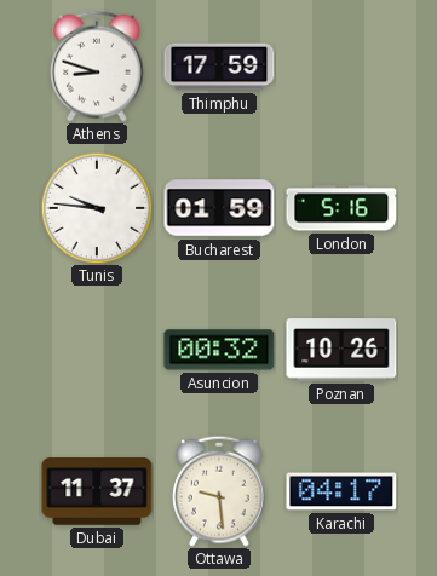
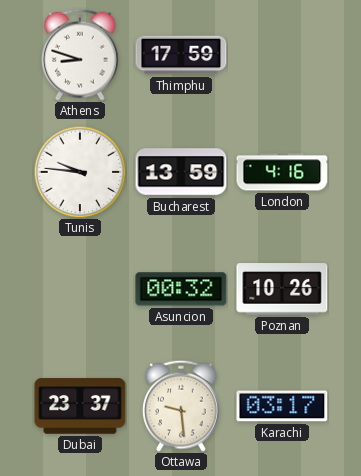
Bucharest: 01:59 -> 13:59 (181, 172)
London: 5:16 -> 4:16 (282, 172)
Dubai: 11:37 -> 23:37 (80, 406)
Karachi: 04:17 -> 03:17 (282, 406)
